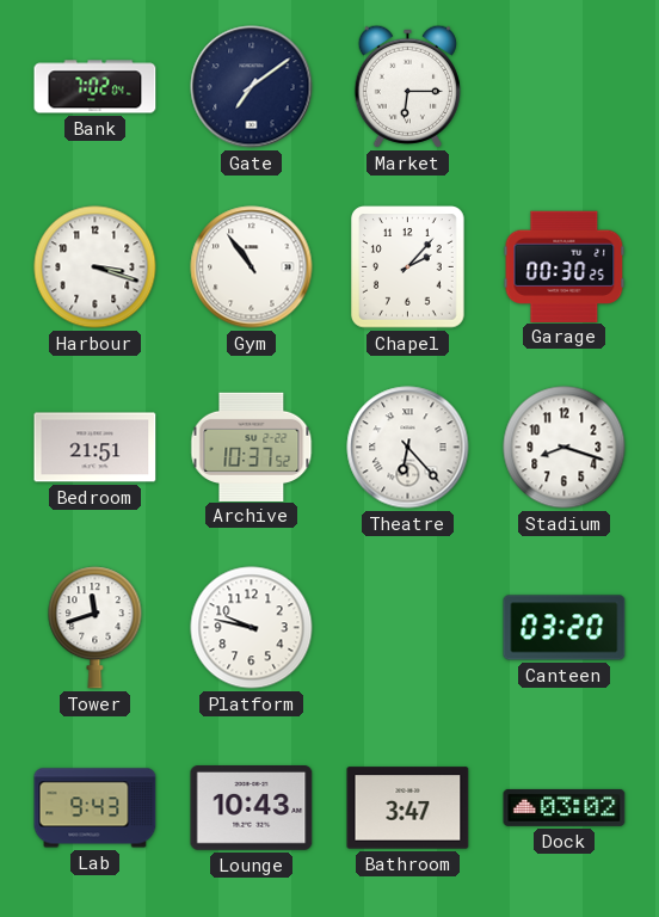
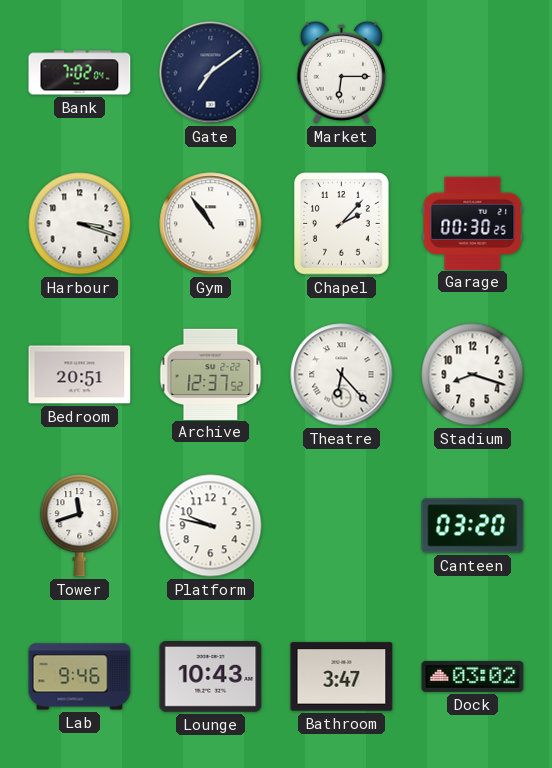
Bedroom: 21:51 -> 20:51 (80, 375)
Archive: 10:37 -> 12:37 (211, 374)
Lab: 9:43 -> 9:46 (80, 677)
